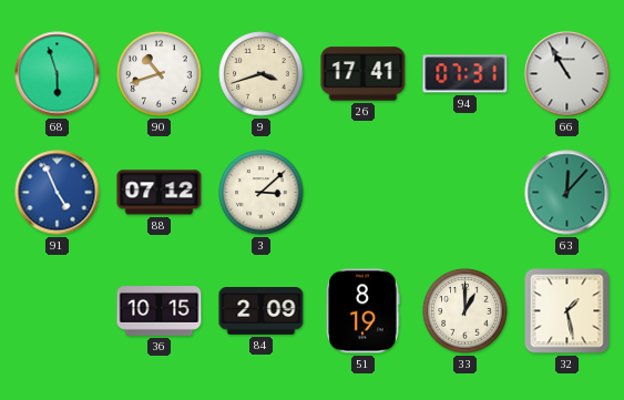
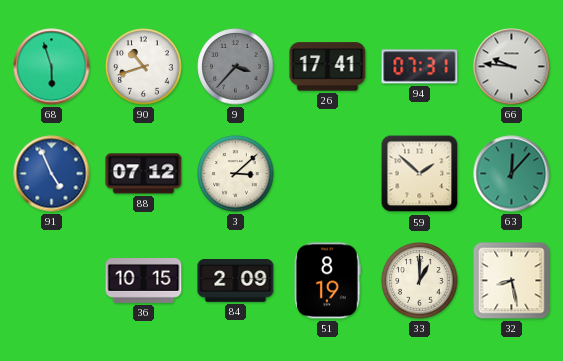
9: 3:42 -> 3:37 (236, 67)
9 dial: cream -> grey (236, 67)
66: 10:55 -> 9:46 (512, 67)
59: none -> 1:52 (420, 174)
32: 1:28 -> 8:28 (512, 281)
